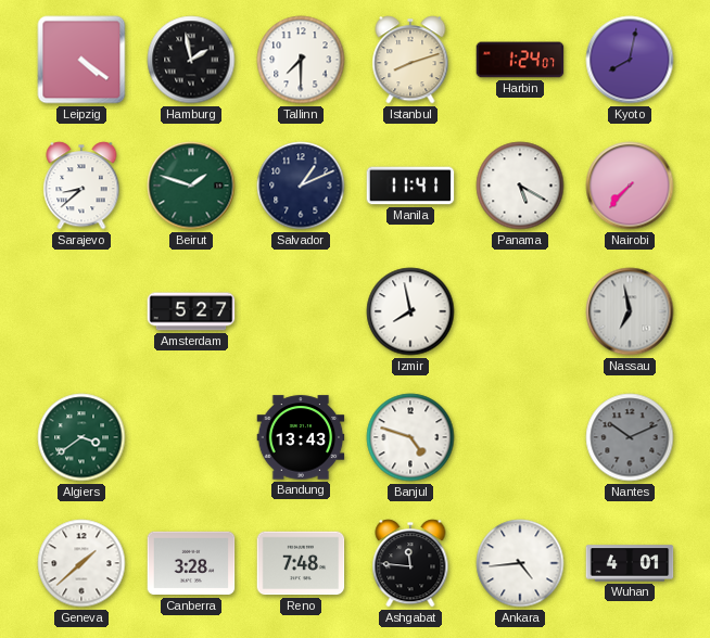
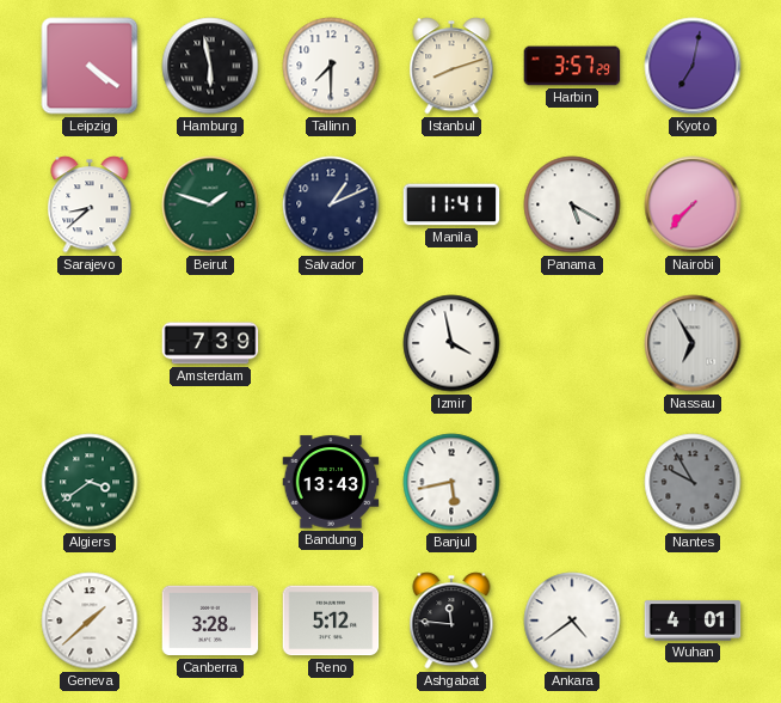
Hamburg: 1:58 -> 5:58 (210, 66)
Harbin: 1:24 -> 3:57 (572, 66)
Kyoto: 8:02 -> 7:02 (693, 66)
Amsterdam: 5:27 -> 7:39 (210, 343)
Izmir: 7:58 -> 3:58 (451, 343)
Nassau: 6:58 -> 6:55 (693, 343)
Banjul: 4:48 -> 5:43 (451, 482)
Nantes: 10:11 -> 9:55 (693, 482)
Reno: 7:48 -> 5:12 (331, 621)
Ankara: 4:44 -> 4:39 (572, 621)
